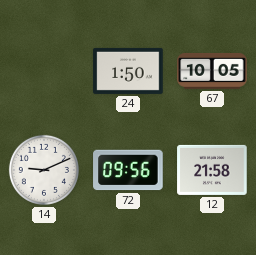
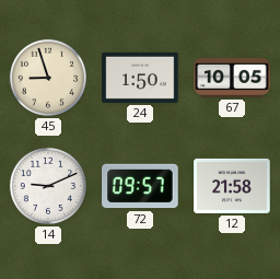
45: none -> 8:57 (48, 78)
72: 09:56 -> 09:57 (140, 186)
